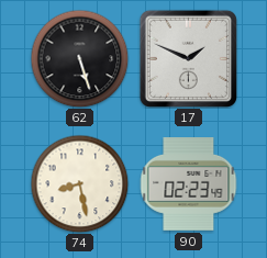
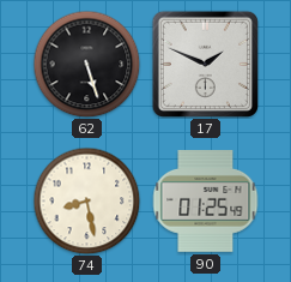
90: 02:23 -> 01:25 (206, 202)
